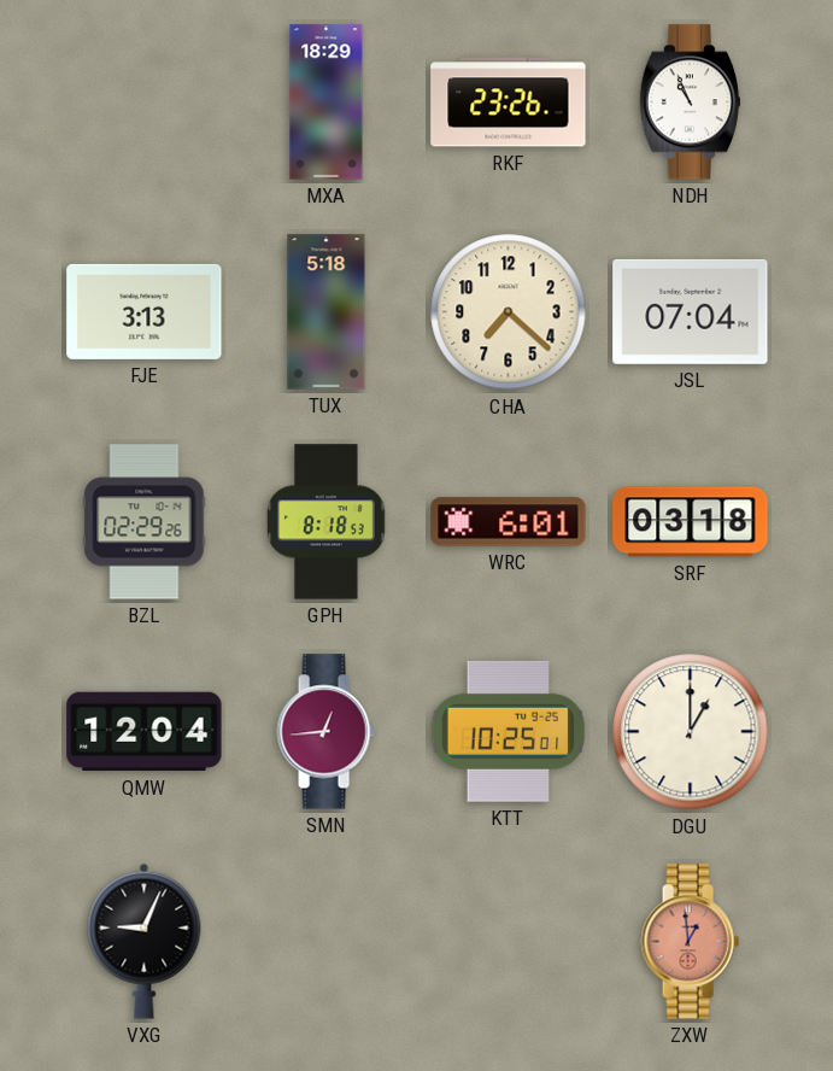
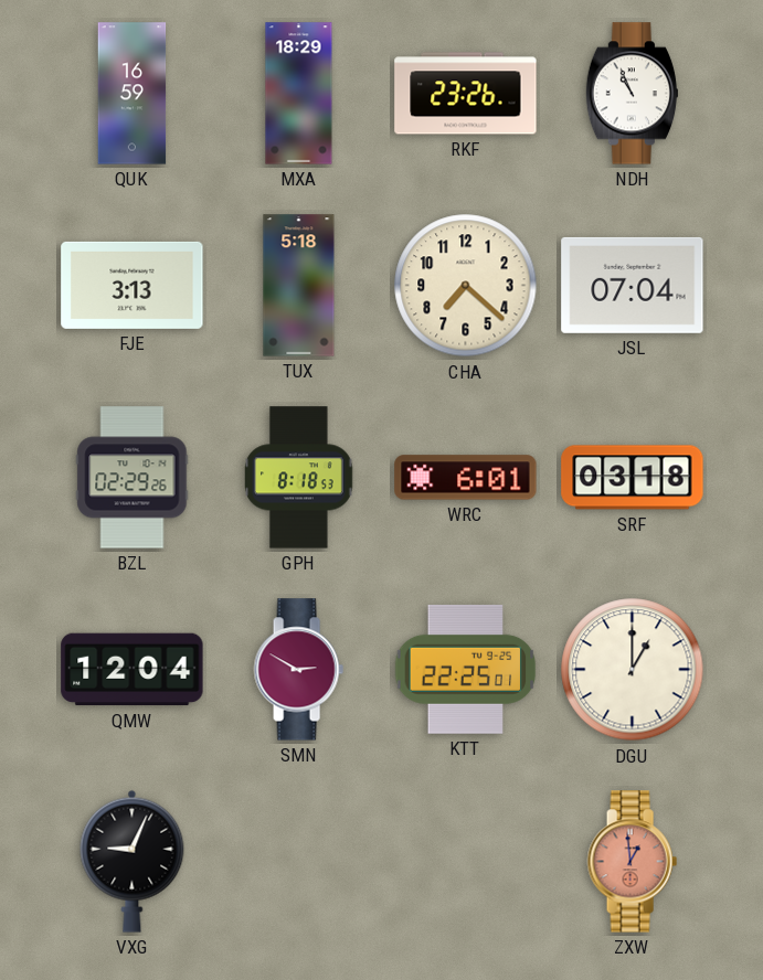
QUK: none -> 16:59 (133, 94)
SMN: 12:44 -> 2:50 (298, 670)
KTT: 10:25 -> 22:25 (466, 669)
